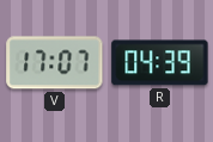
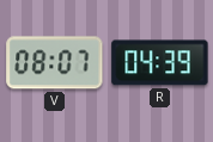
V: 17:07 -> 08:07 (55, 63)
